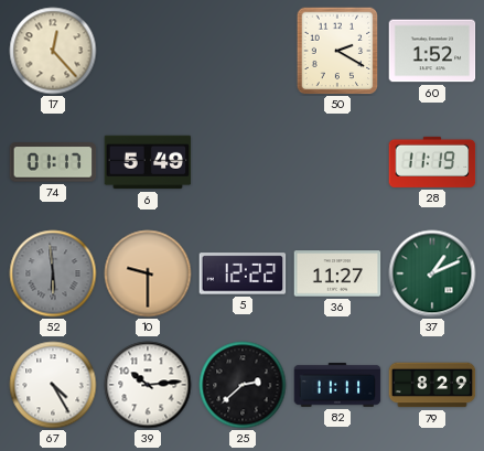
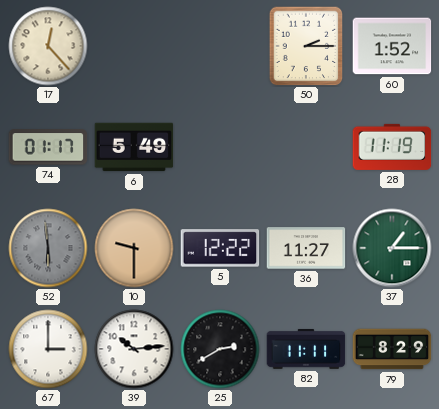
50: 2:20 -> 2:15 (306, 46)
37: 1:11 -> 1:15 (392, 248)
67: 4:25 -> 3:00 (48, 349)
25: 2:38 -> 2:40 (220, 349)
